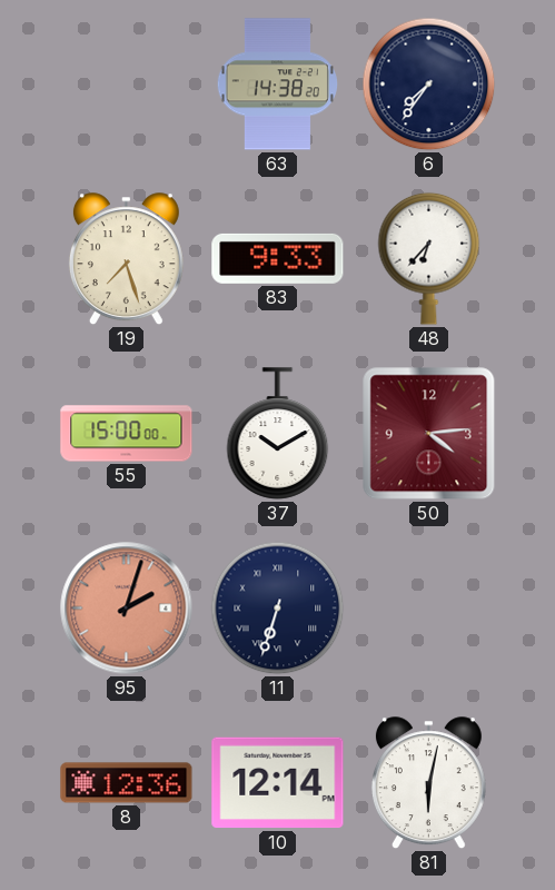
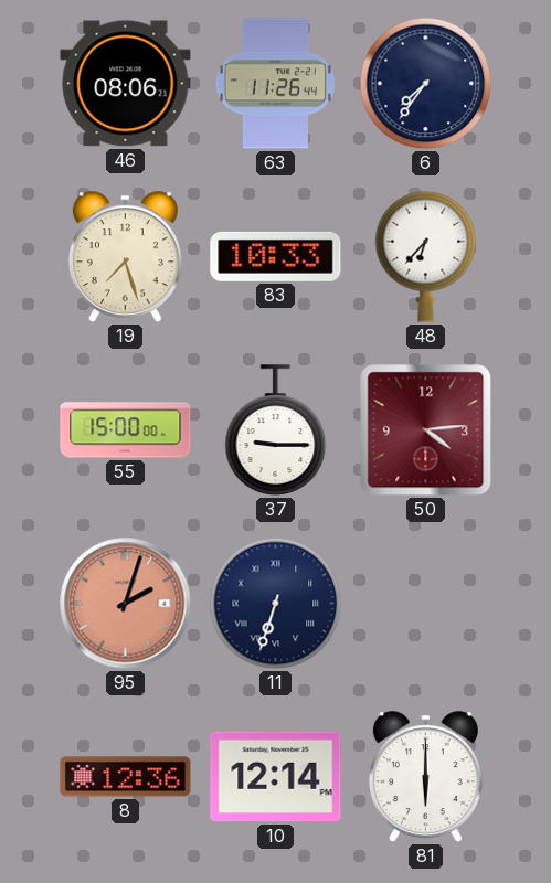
46: none -> 08:06 (126, 84)
63: 14:38 -> 11:26 (275, 84)
83: 9:33 -> 10:33 (276, 256)
37: 10:10 -> 9:15 (276, 430)
81: 6:02 -> 6:00 (425, 777)
